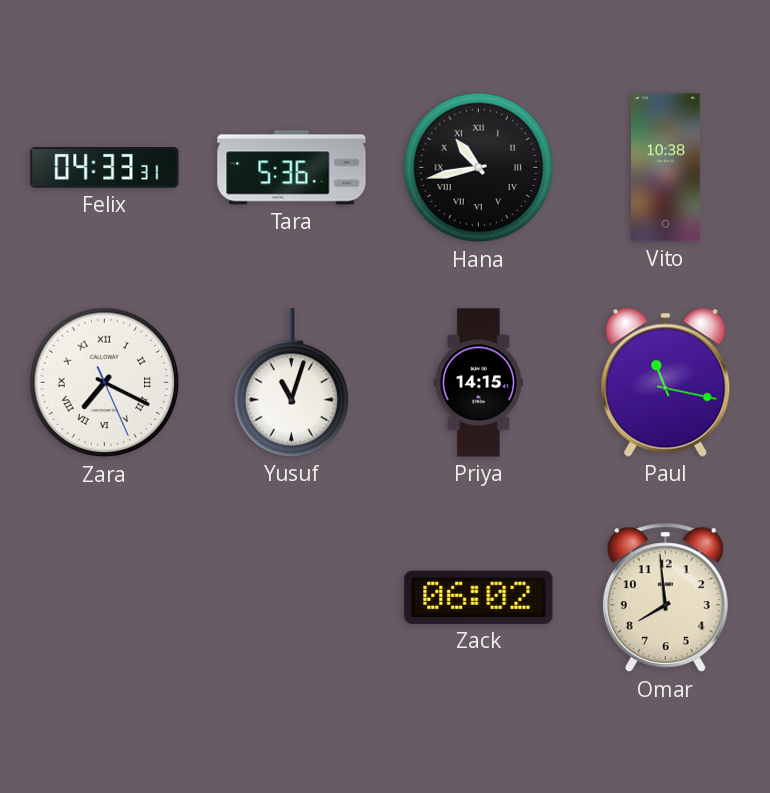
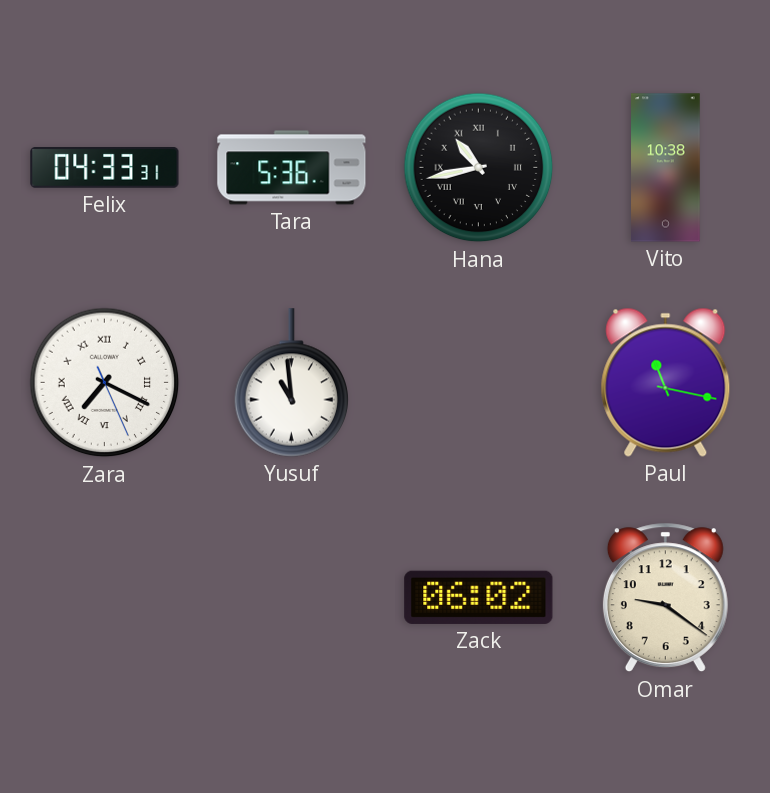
Yusuf: 11:03 -> 10:59 (292, 383)
Priya: 14:15 -> none (478, 383)
Omar: 7:59 -> 9:21 (665, 598)
